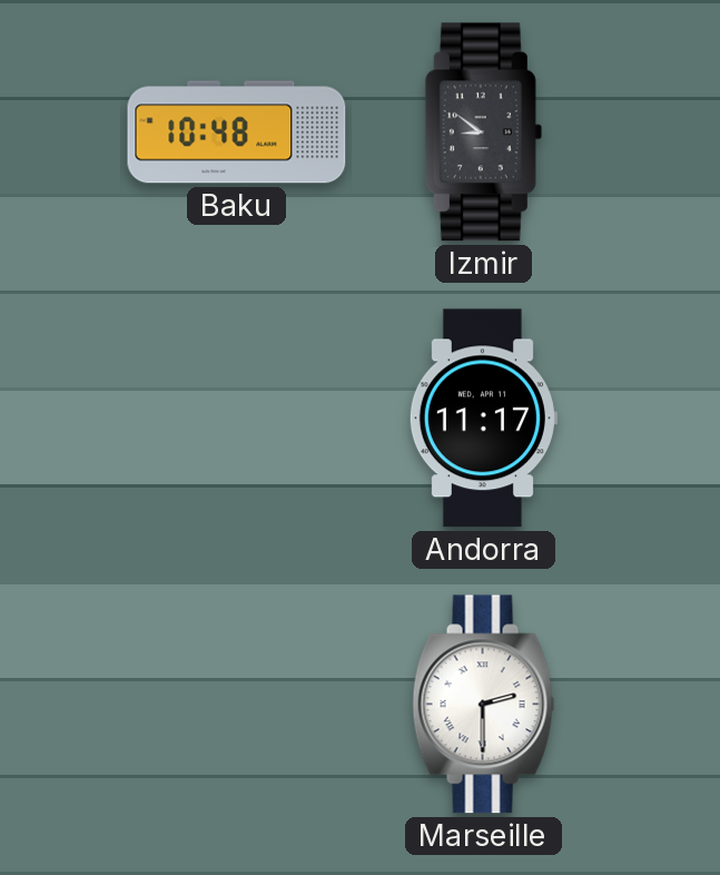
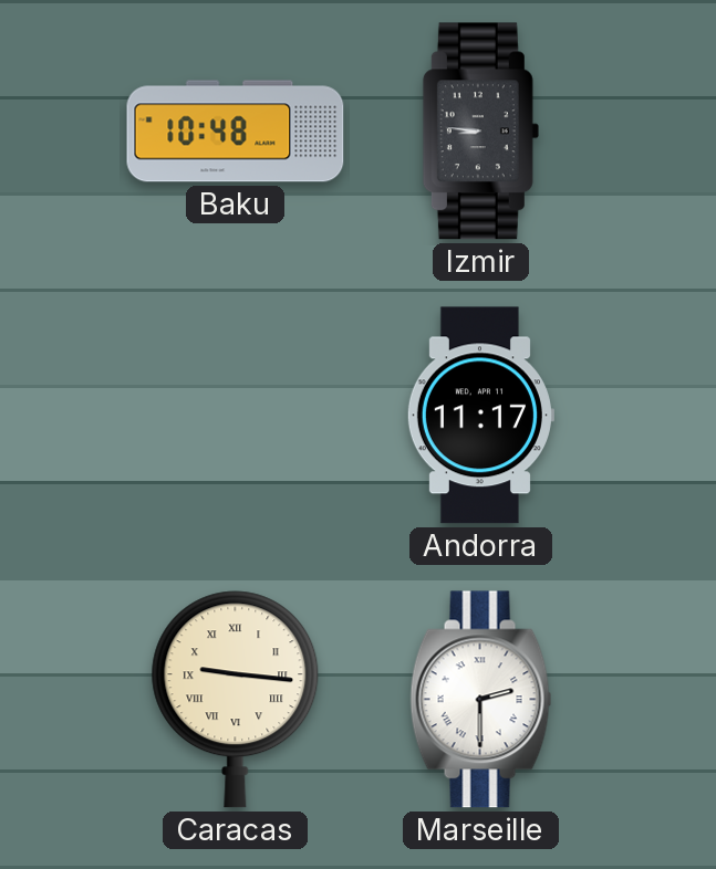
Izmir: 8:51 -> 8:46 (480, 132)
Caracas: none -> 9:16 (236, 700)
